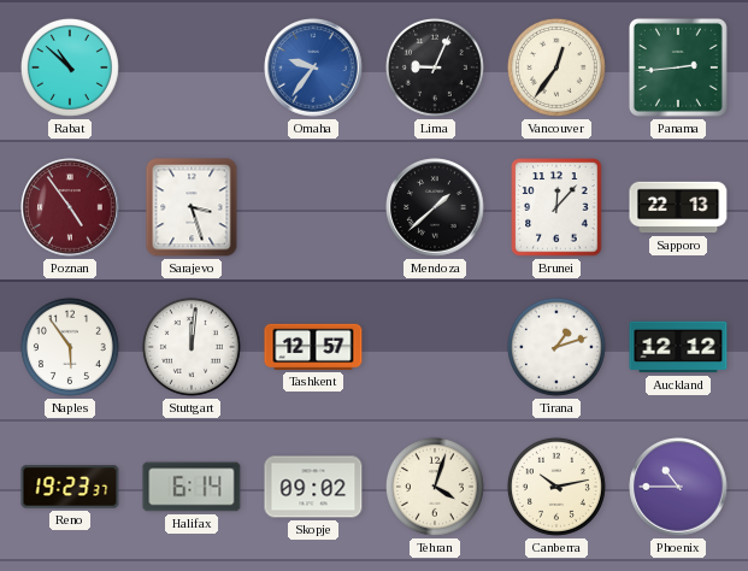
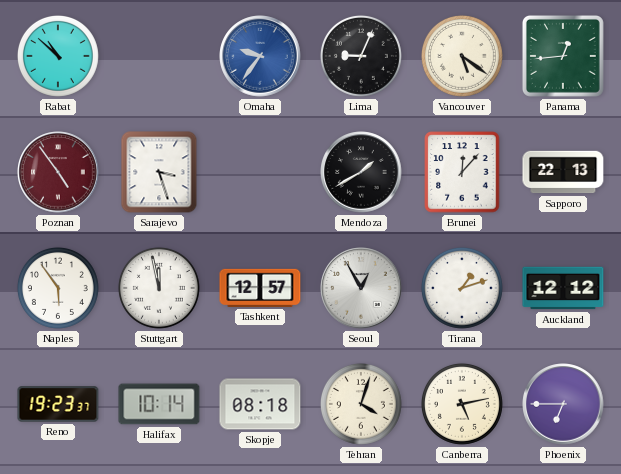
Vancouver: 12:36 -> 5:21 (462, 56)
Panama: 2:44 -> 12:44 (563, 56)
Mendoza: 1:38 -> 1:40 (361, 172)
Stuttgart: 12:01 -> 11:58 (159, 288)
Seoul: none -> 12:55 (361, 288)
Halifax: 6:14 -> 10:14 (159, 404)
Skopje: 09:02 -> 08:18 (260, 404)
Canberra: 10:13 -> 5:13 (462, 404)
Phoenix: 10:45 -> 6:45 (563, 404)
